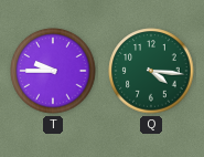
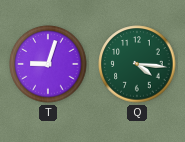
T: 9:45 -> 9:03 (48, 64)
